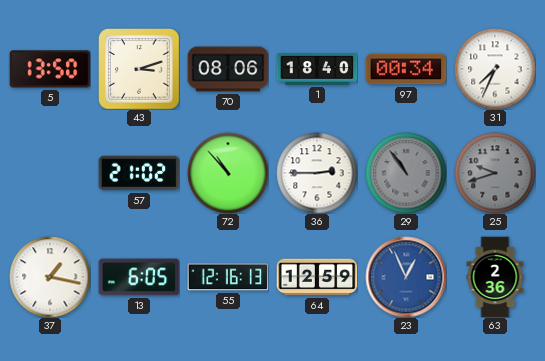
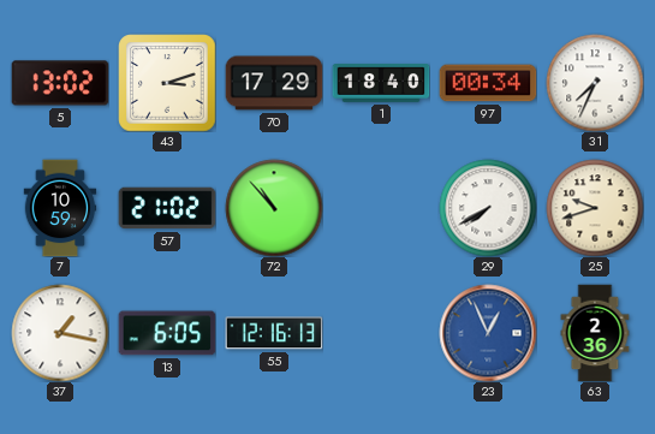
5: 13:50 -> 13:02 (60, 83)
70: 08:06 -> 17:29 (274, 83)
7: none -> 10:59 (60, 208)
36: 2:45 -> none (317, 173)
29: 10:54 -> 7:40 (488, 208)
29 dial: grey -> white (488, 208)
25 dial: grey -> cream (595, 208)
64: 12:59 -> none (317, 277)
